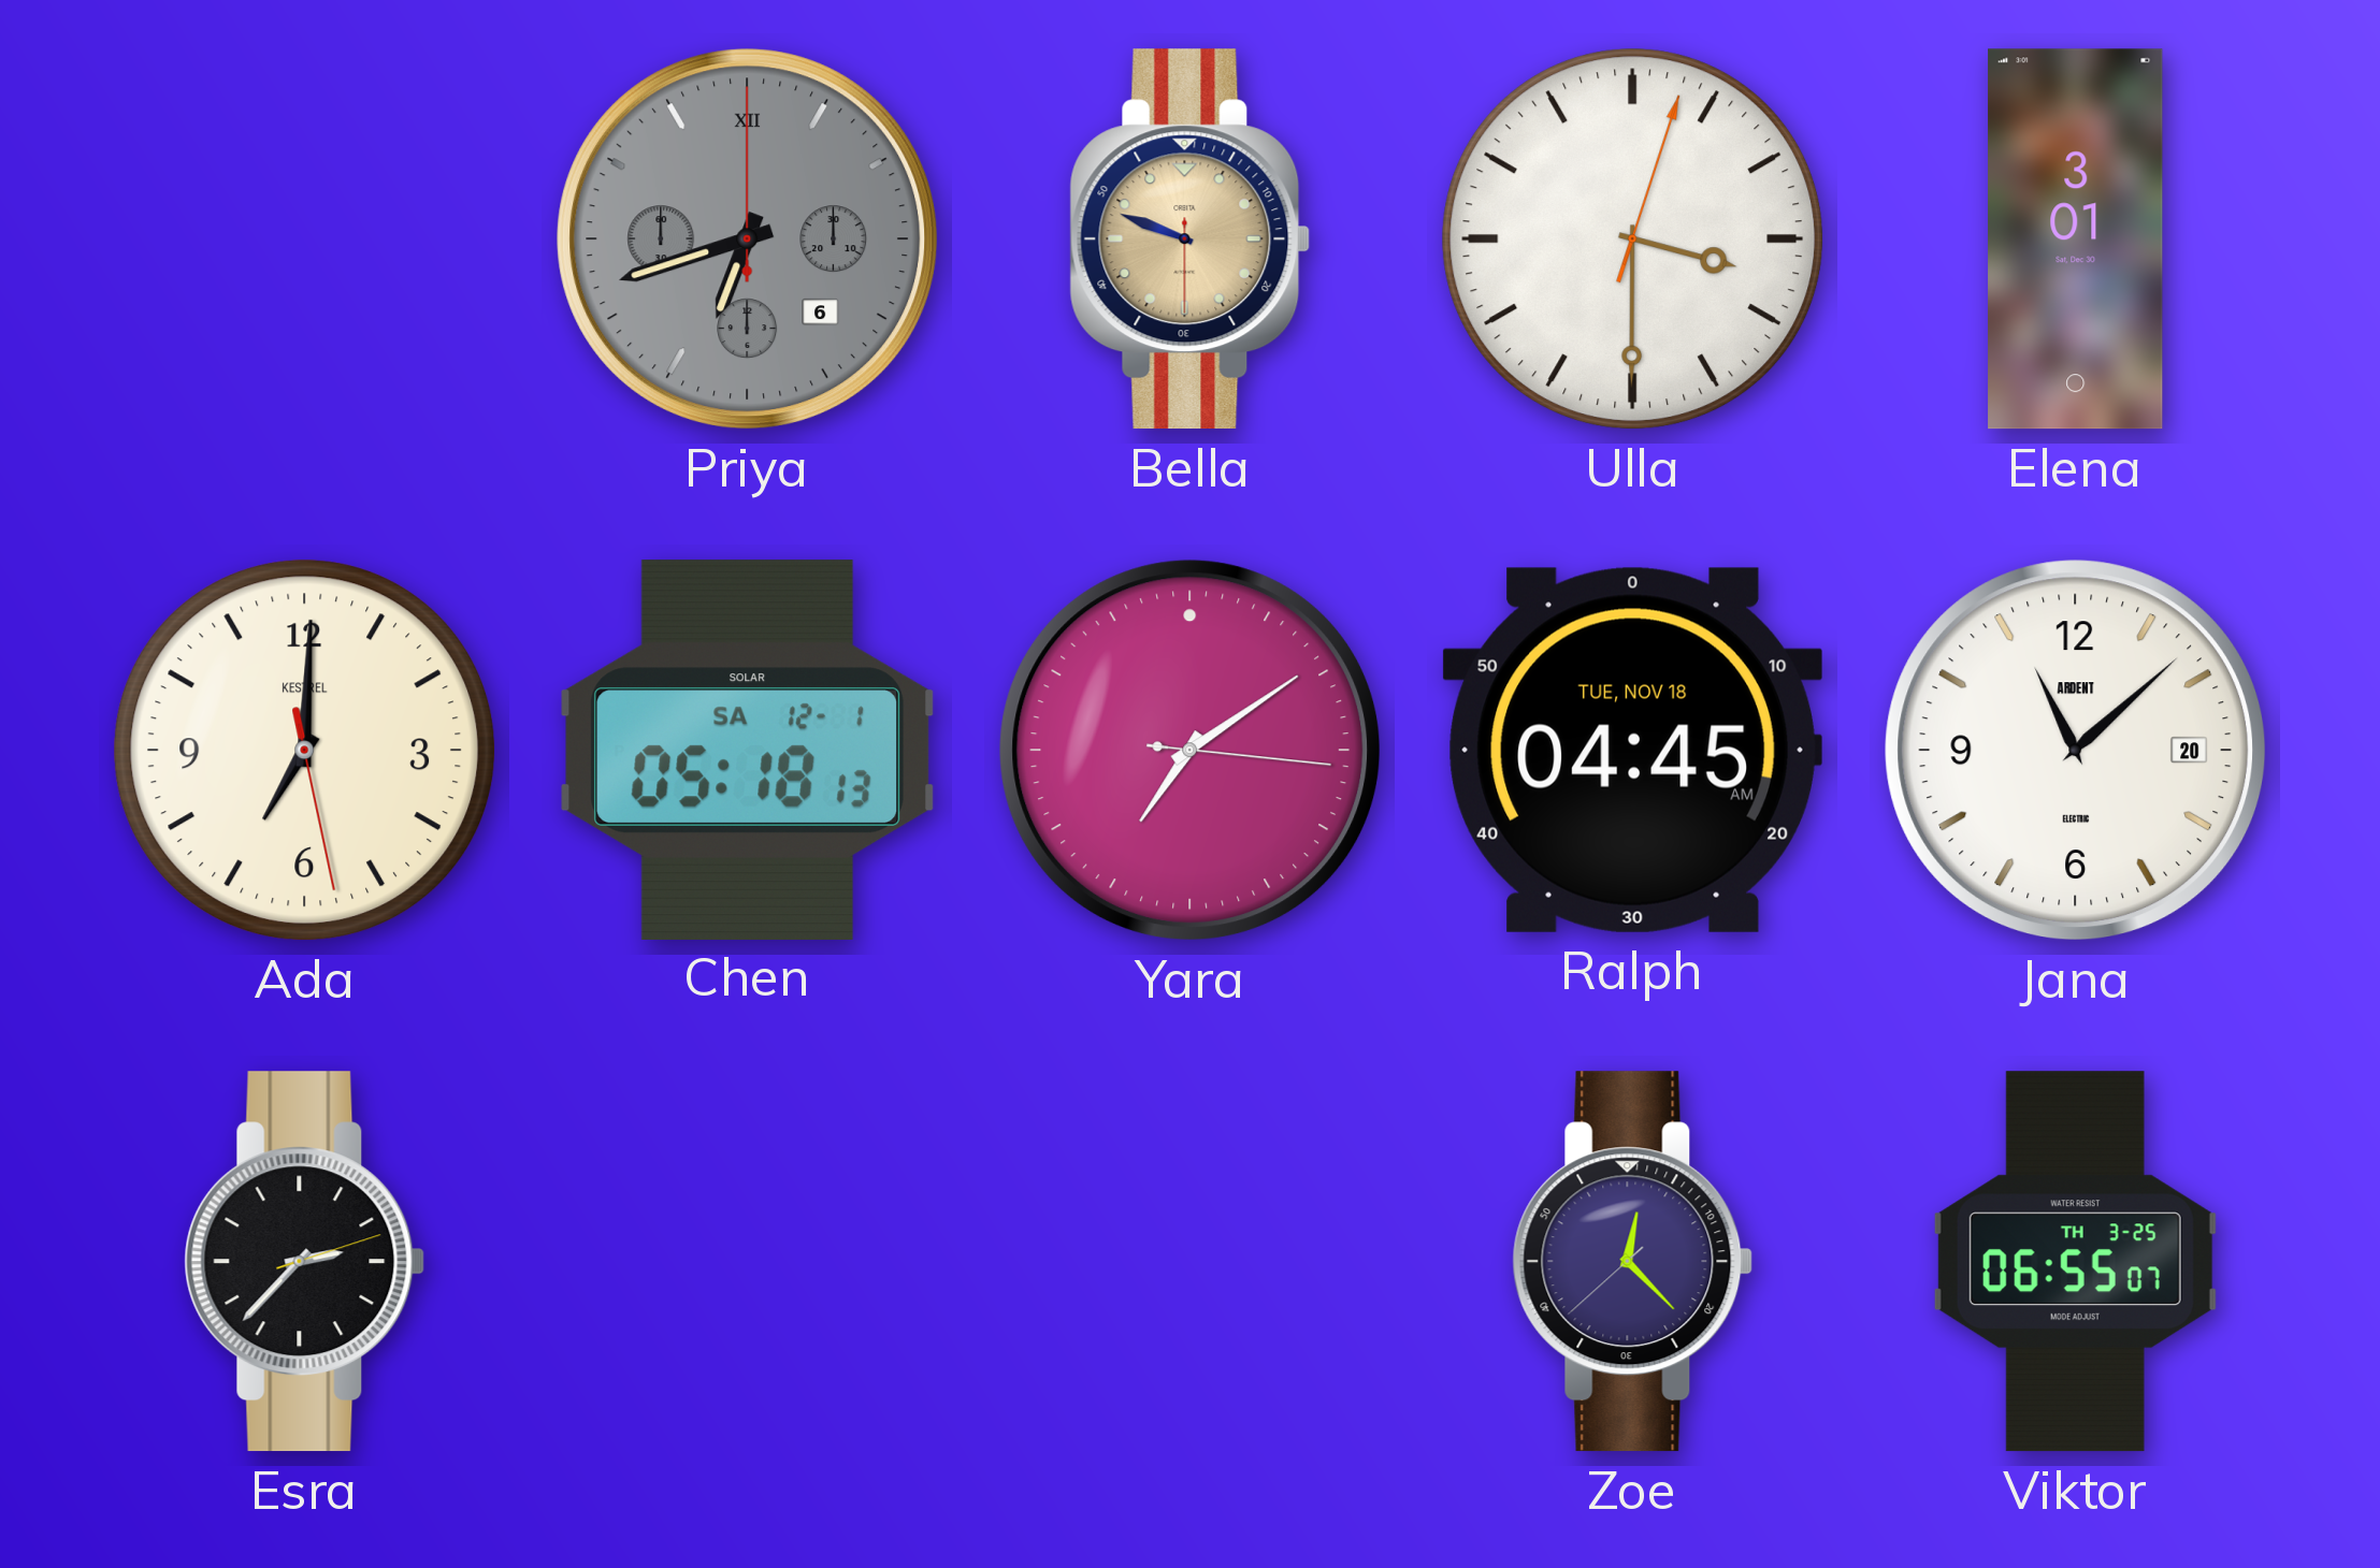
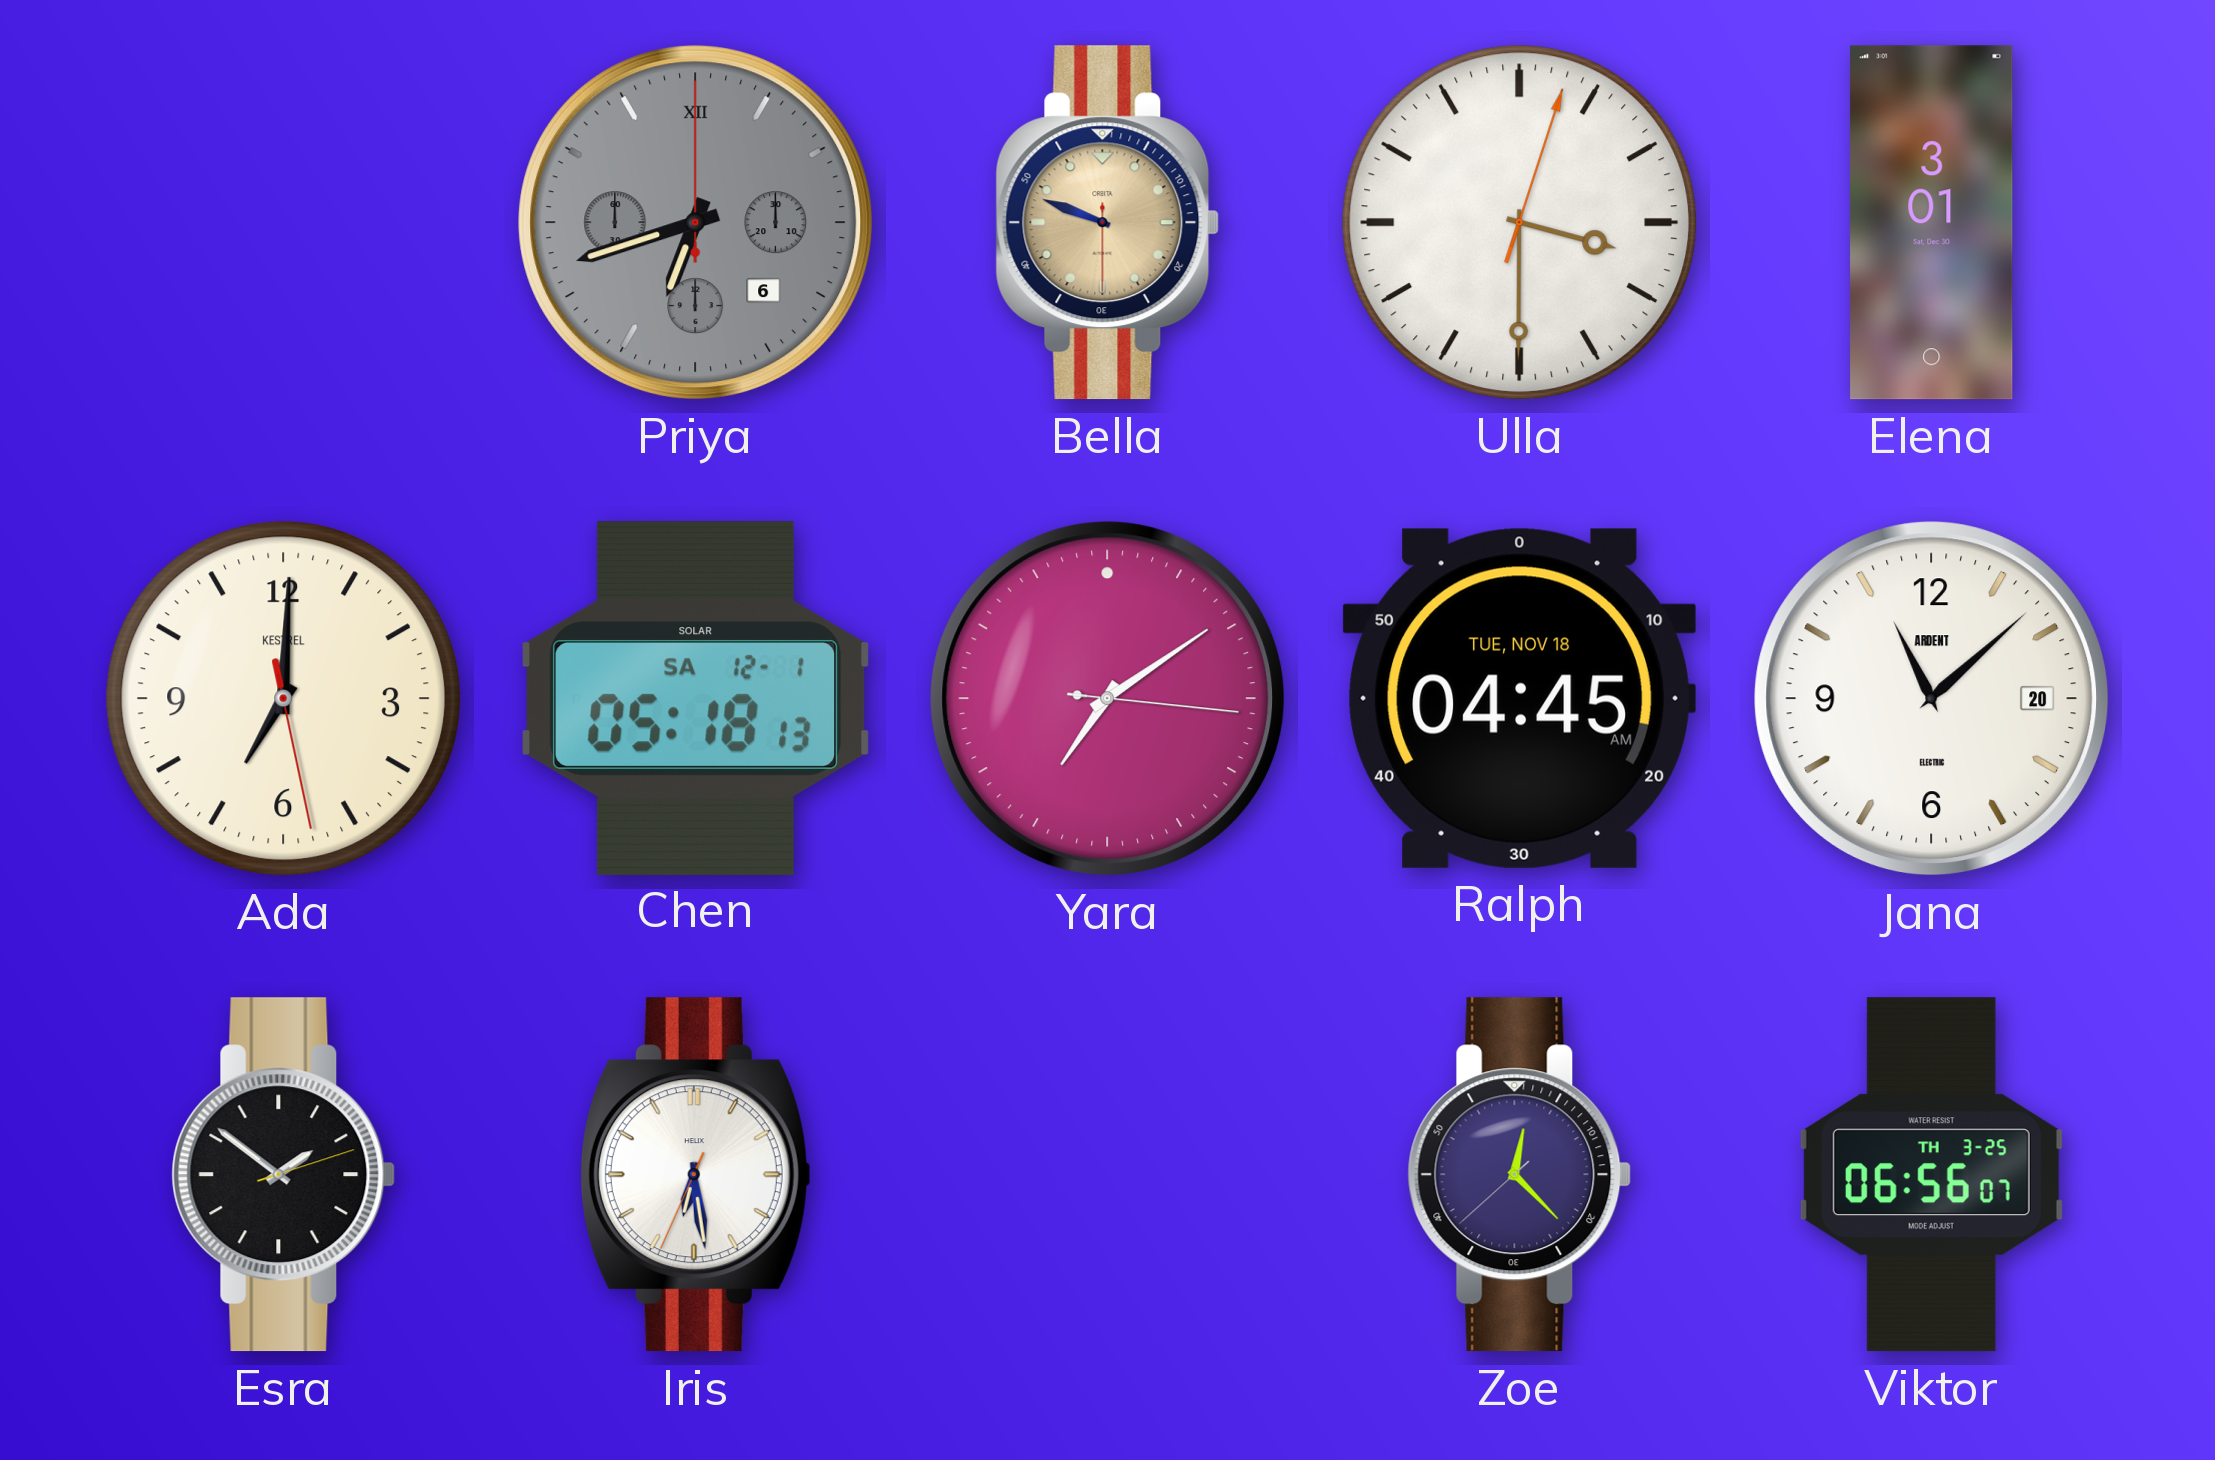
Esra: 2:37 -> 1:51 (284, 1175)
Iris: none -> 6:28 (695, 1175)
Viktor: 06:55 -> 06:56 (1931, 1175)
